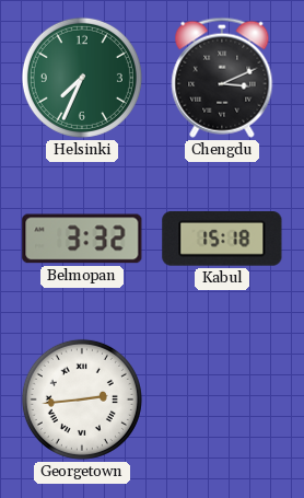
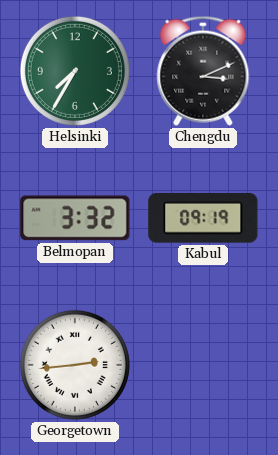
Helsinki: 7:34 -> 7:35 (75, 71)
Kabul: 15:18 -> 09:19 (203, 218)
